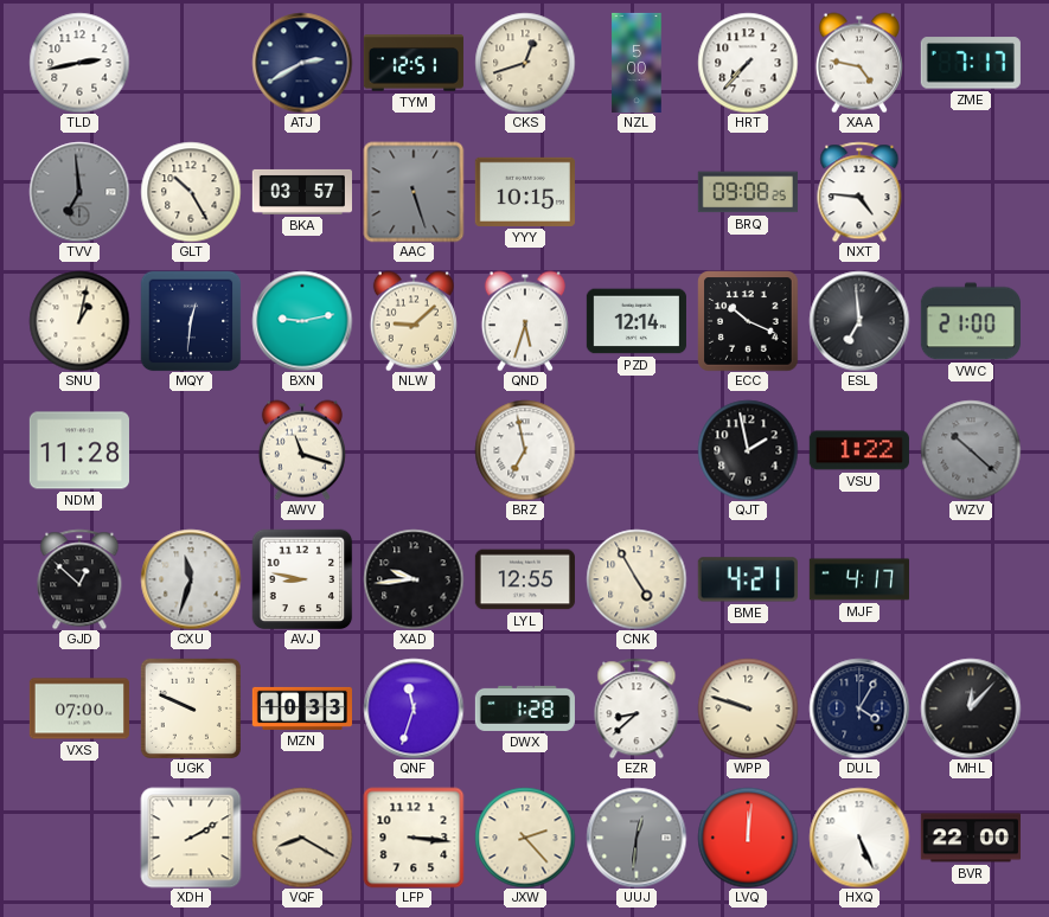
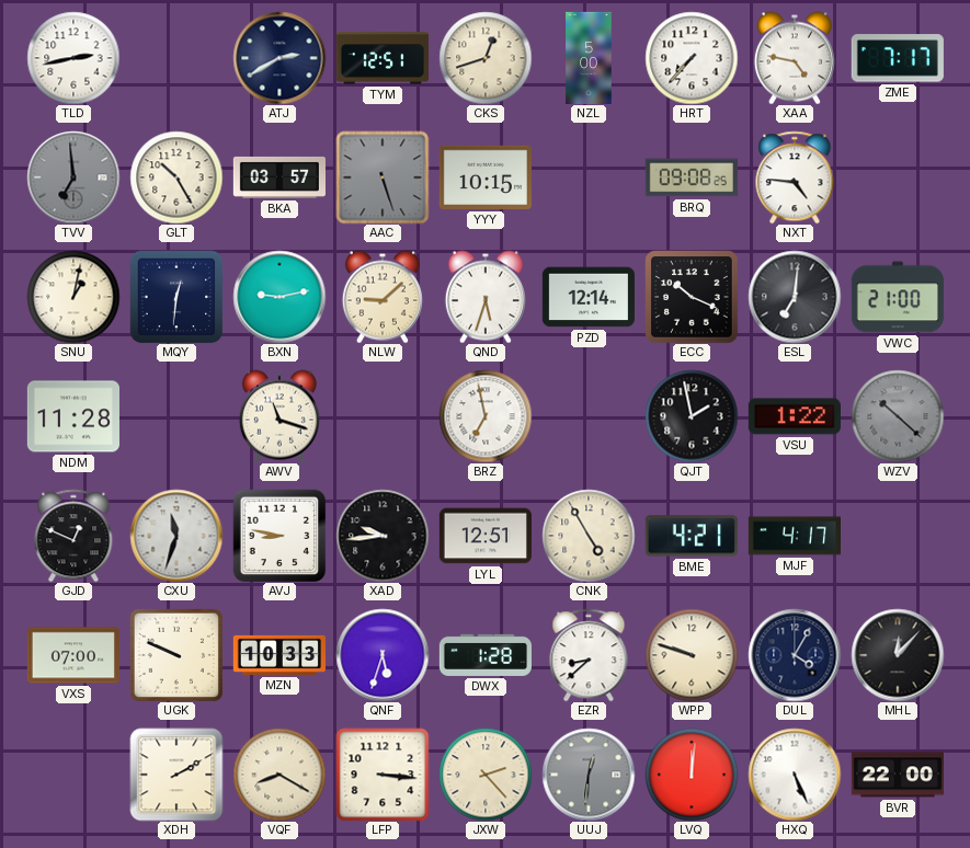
ESL: 6:59 -> 7:01 (795, 297)
GJD: 12:52 -> 12:49 (73, 536)
LYL: 12:55 -> 12:51 (486, 536)
QNF: 11:33 -> 5:33 (383, 655)
